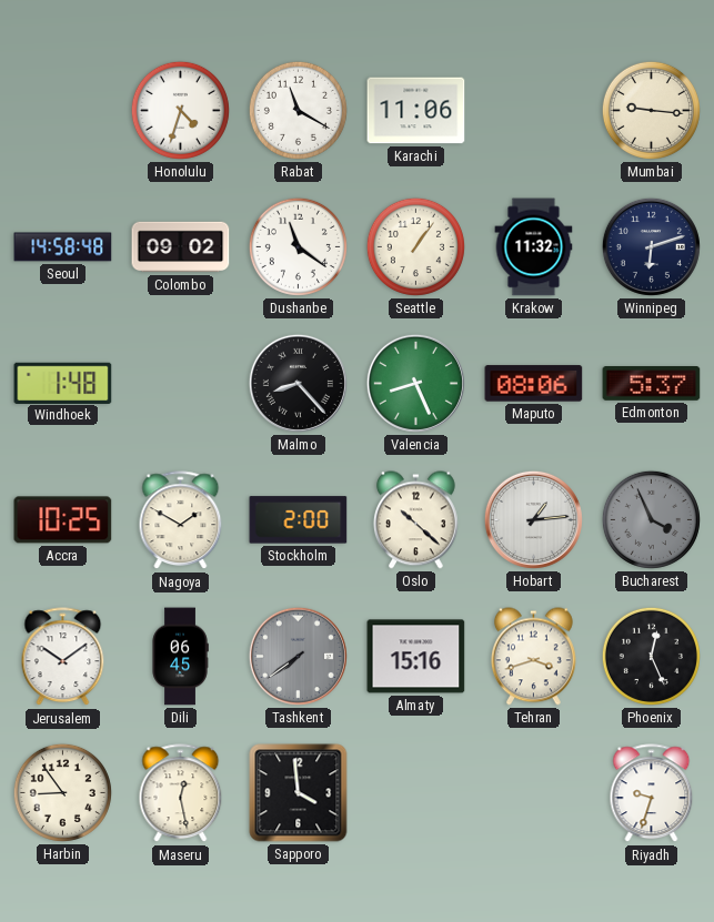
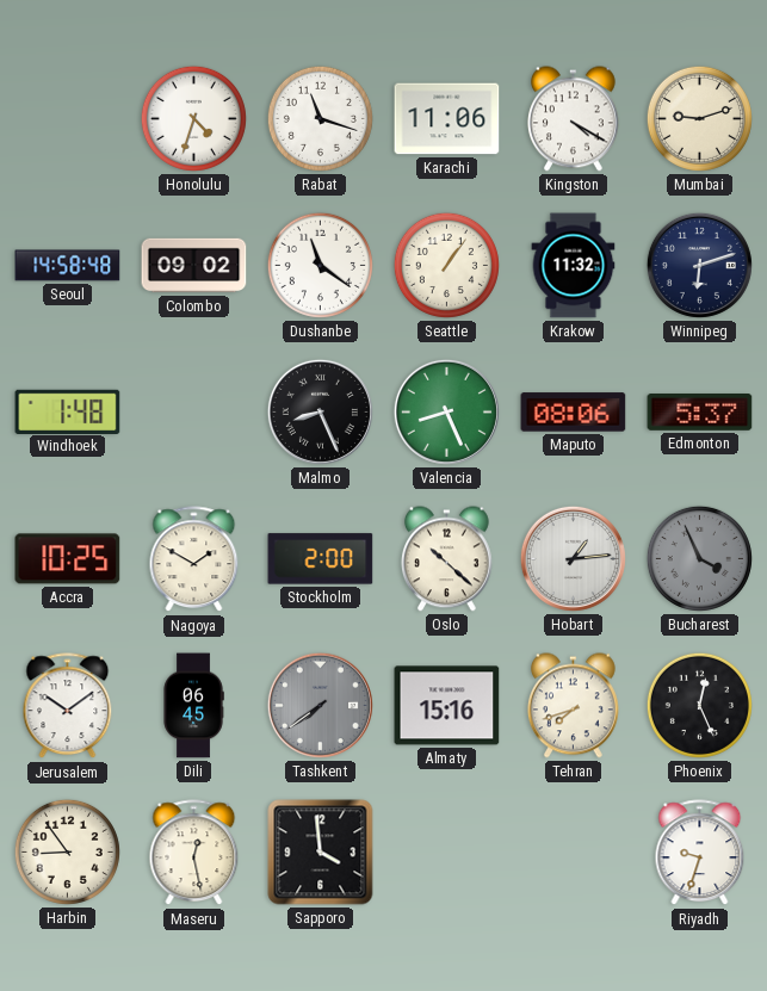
Rabat: 11:20 -> 11:18 (320, 118)
Kingston: none -> 4:20 (573, 119)
Mumbai: 9:16 -> 9:12 (699, 118)
Malmo: 8:23 -> 8:26 (320, 411)
Tehran: 3:42 -> 7:42 (573, 706)
